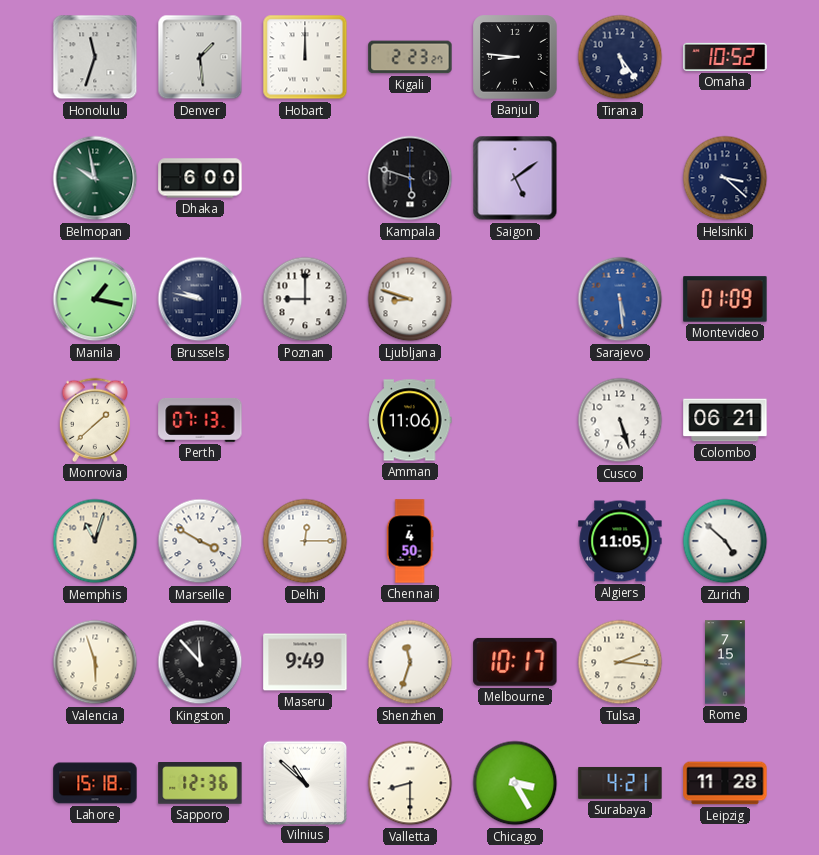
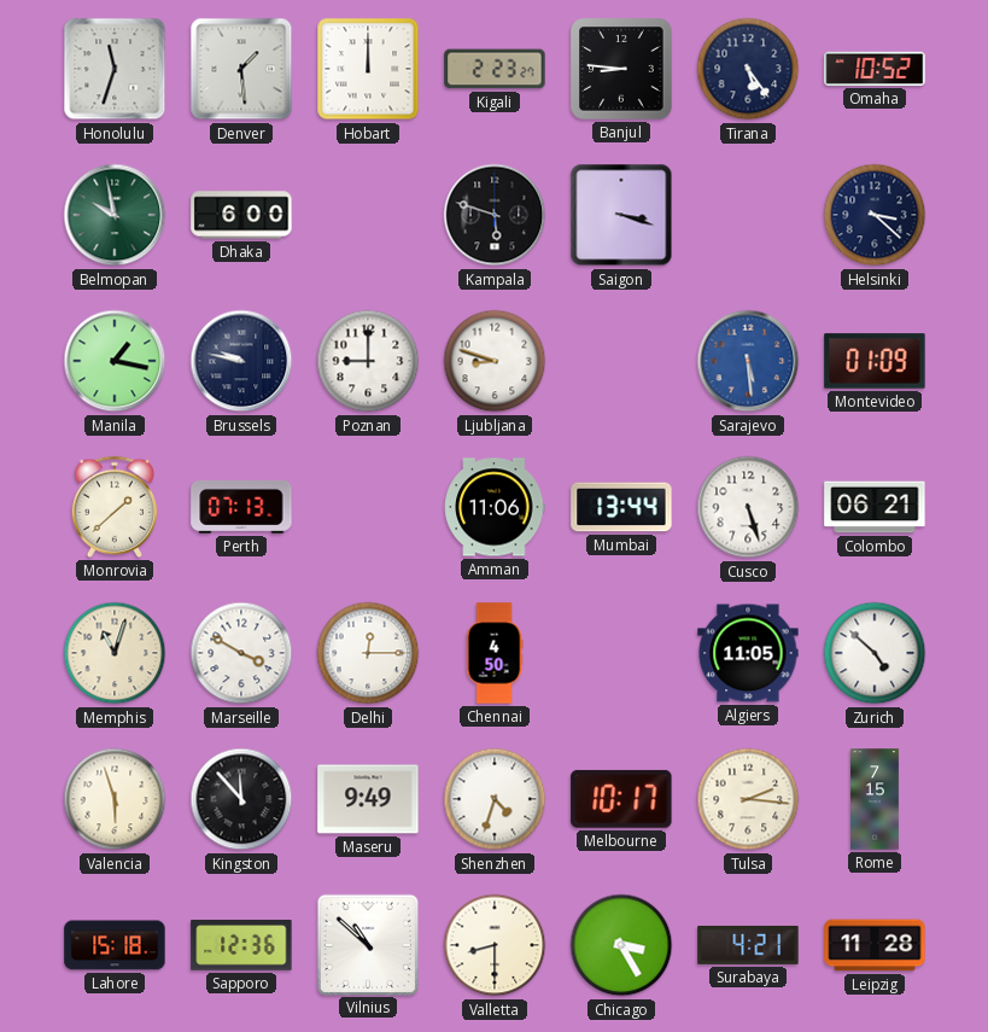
Saigon: 5:09 -> 3:18 (621, 215)
Mumbai: none -> 13:44 (621, 507)
Shenzhen: 11:33 -> 4:33 (495, 799)
